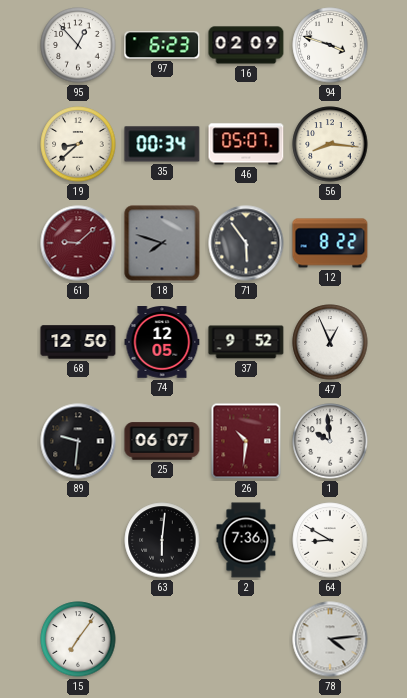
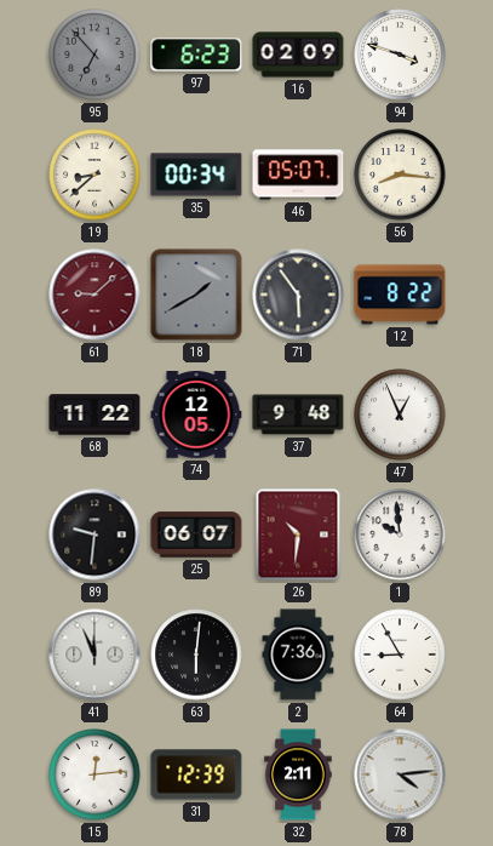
95: 12:53 -> 6:53 (94, 55)
95 dial: white -> grey (94, 55)
18: 7:48 -> 1:40 (196, 295)
68: 12:50 -> 11:22 (94, 415)
37: 9:52 -> 9:48 (298, 415)
41: none -> 11:56 (94, 654)
64: 8:50 -> 8:55 (400, 654)
15: 7:06 -> 12:14 (94, 774)
31: none -> 12:39 (196, 774)
32: none -> 2:11 (298, 774)
